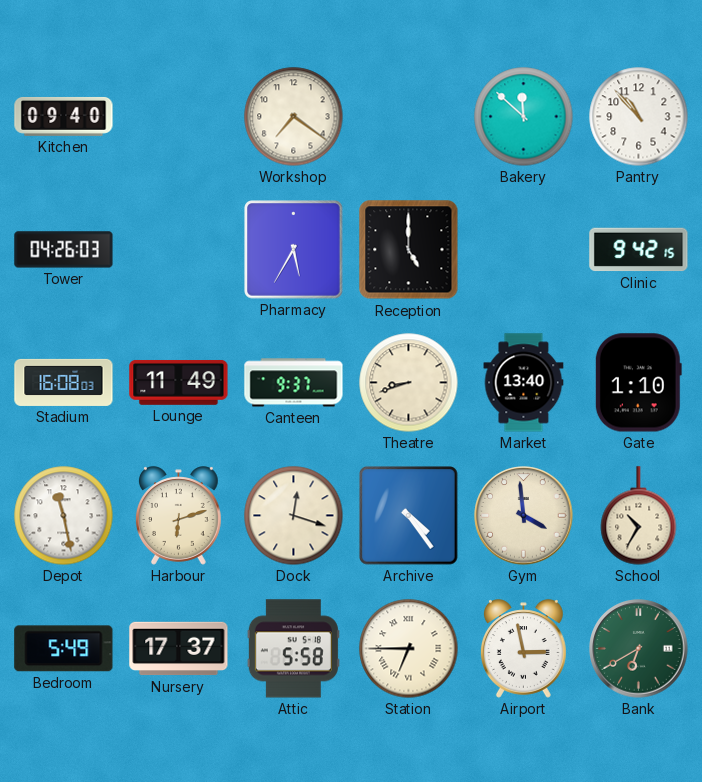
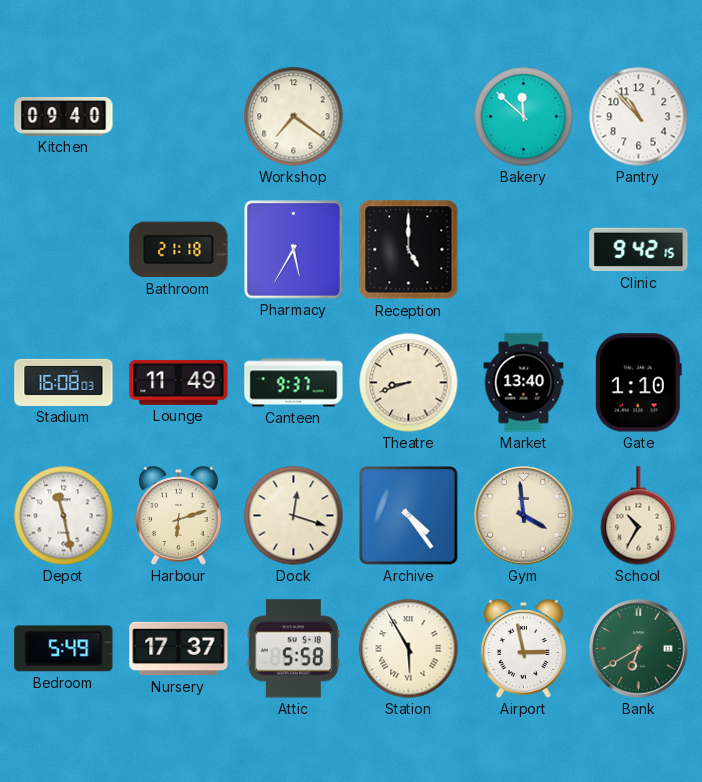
Tower: 04:26 -> none (64, 250)
Bathroom: none -> 21:18 (179, 250)
Station: 6:45 -> 5:55 (409, 649)
